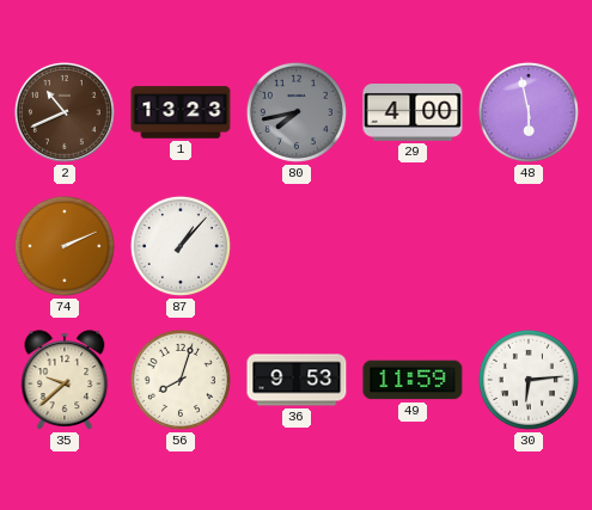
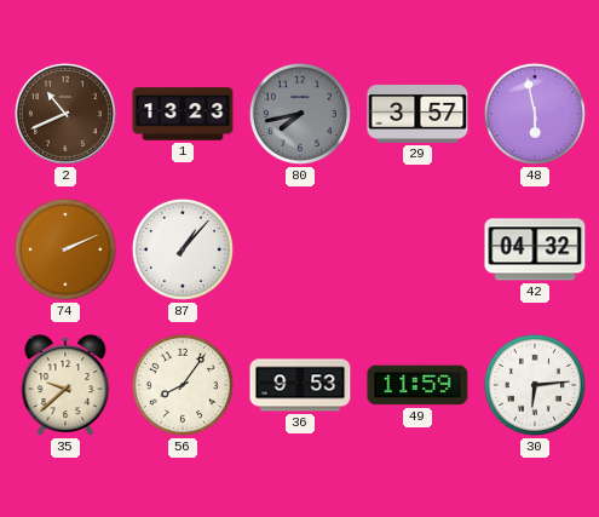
29: 4:00 -> 3:57 (417, 115)
42: none -> 04:32 (535, 249)
56: 8:03 -> 8:06 (183, 385)
